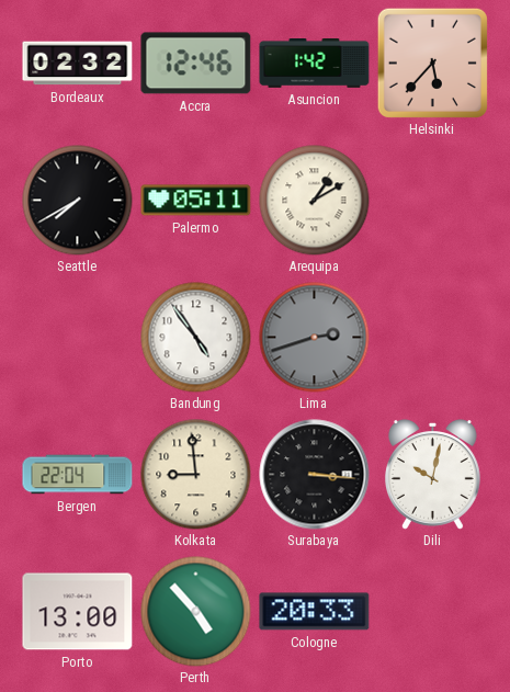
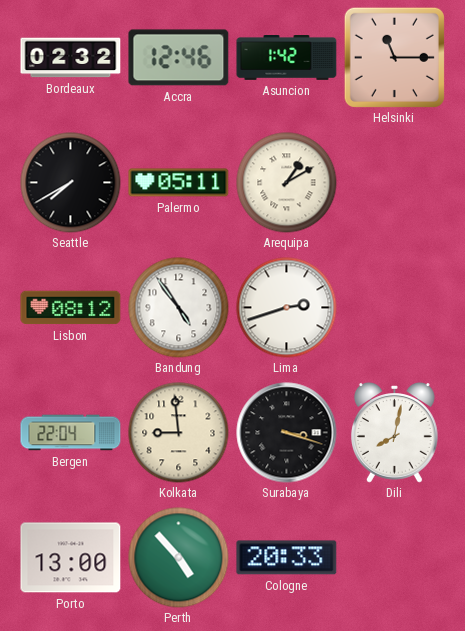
Helsinki: 5:37 -> 11:15 (394, 57)
Lisbon: none -> 08:12 (71, 308)
Lima dial: grey -> white (287, 308)
Surabaya: 3:16 -> 3:18 (287, 433)
Dili: 10:02 -> 8:02 (394, 433)
